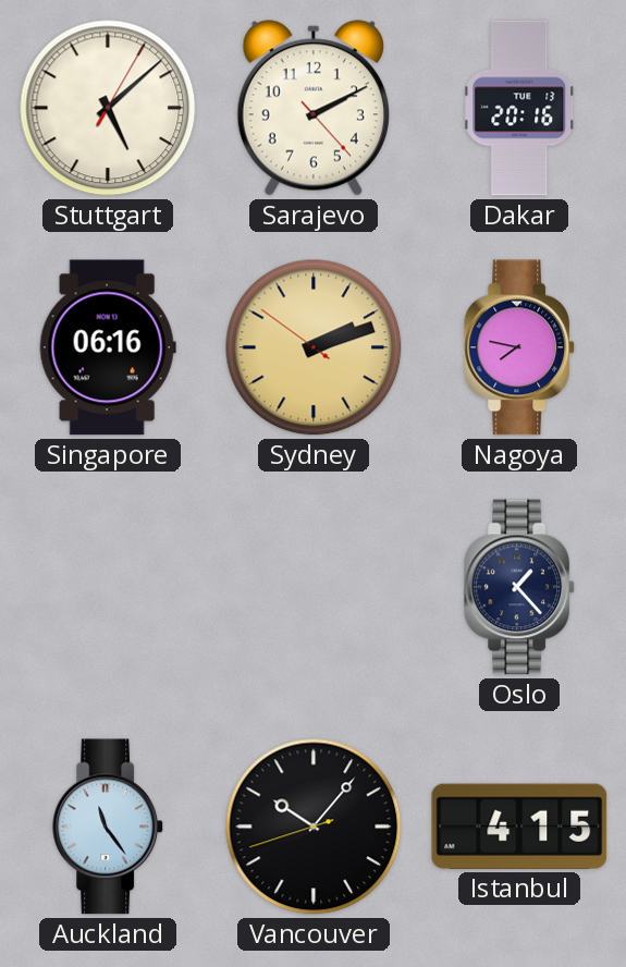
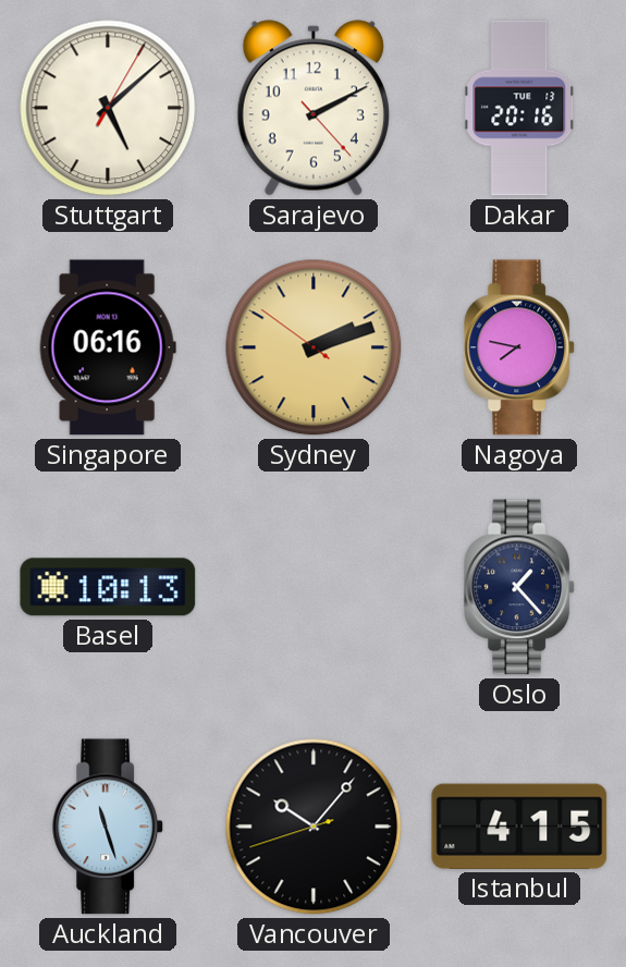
Basel: none -> 10:13 (108, 587)
Auckland: 11:24 -> 11:27 (109, 827)
